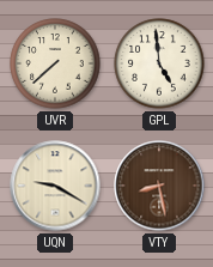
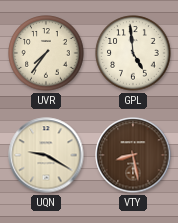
UVR: 7:38 -> 7:36 (46, 53)
